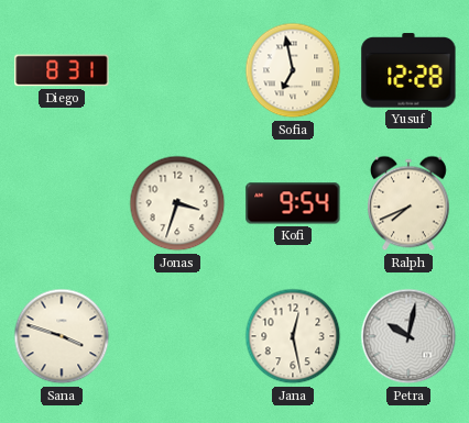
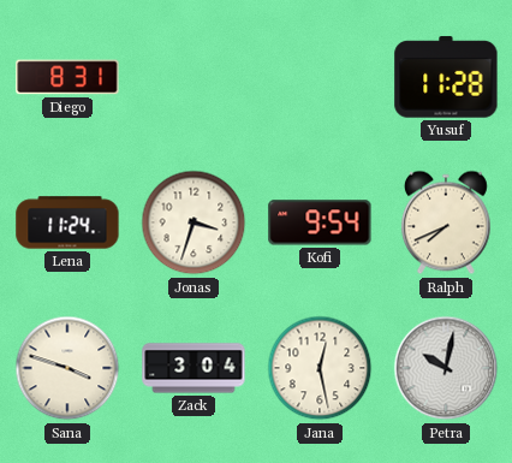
Sofia: 6:58 -> none (293, 70)
Yusuf: 12:28 -> 11:28 (446, 77)
Lena: none -> 11:24 (67, 222)
Zack: none -> 3:04 (194, 368)
